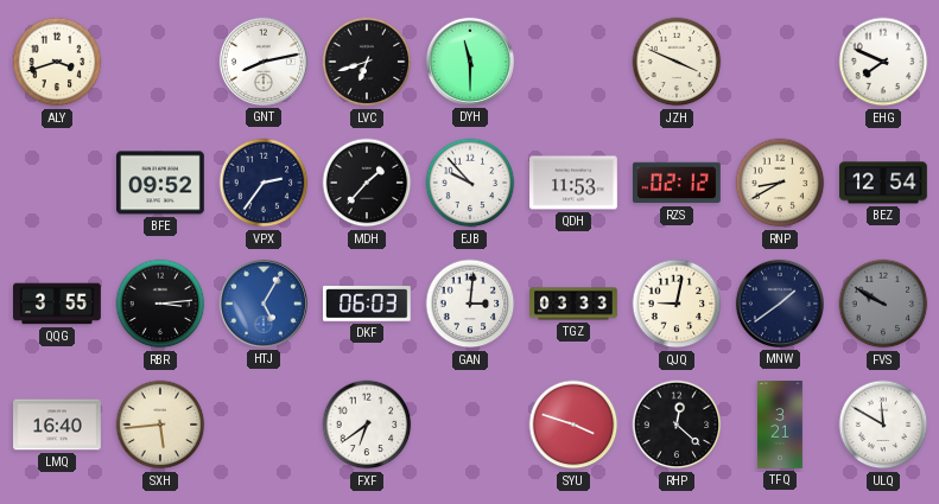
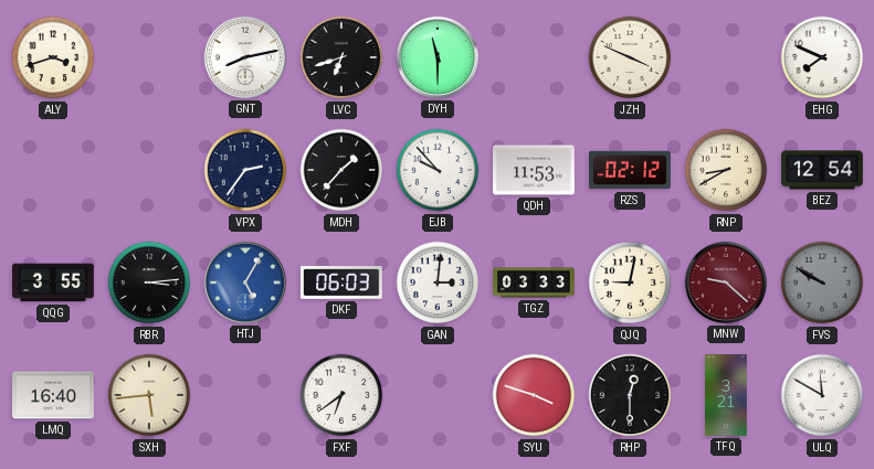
BFE: 09:52 -> none (161, 183)
MNW: 1:39 -> 9:22 (726, 283)
MNW dial: navy -> burgundy (726, 283)
RHP: 12:22 -> 12:30 (630, 395)
